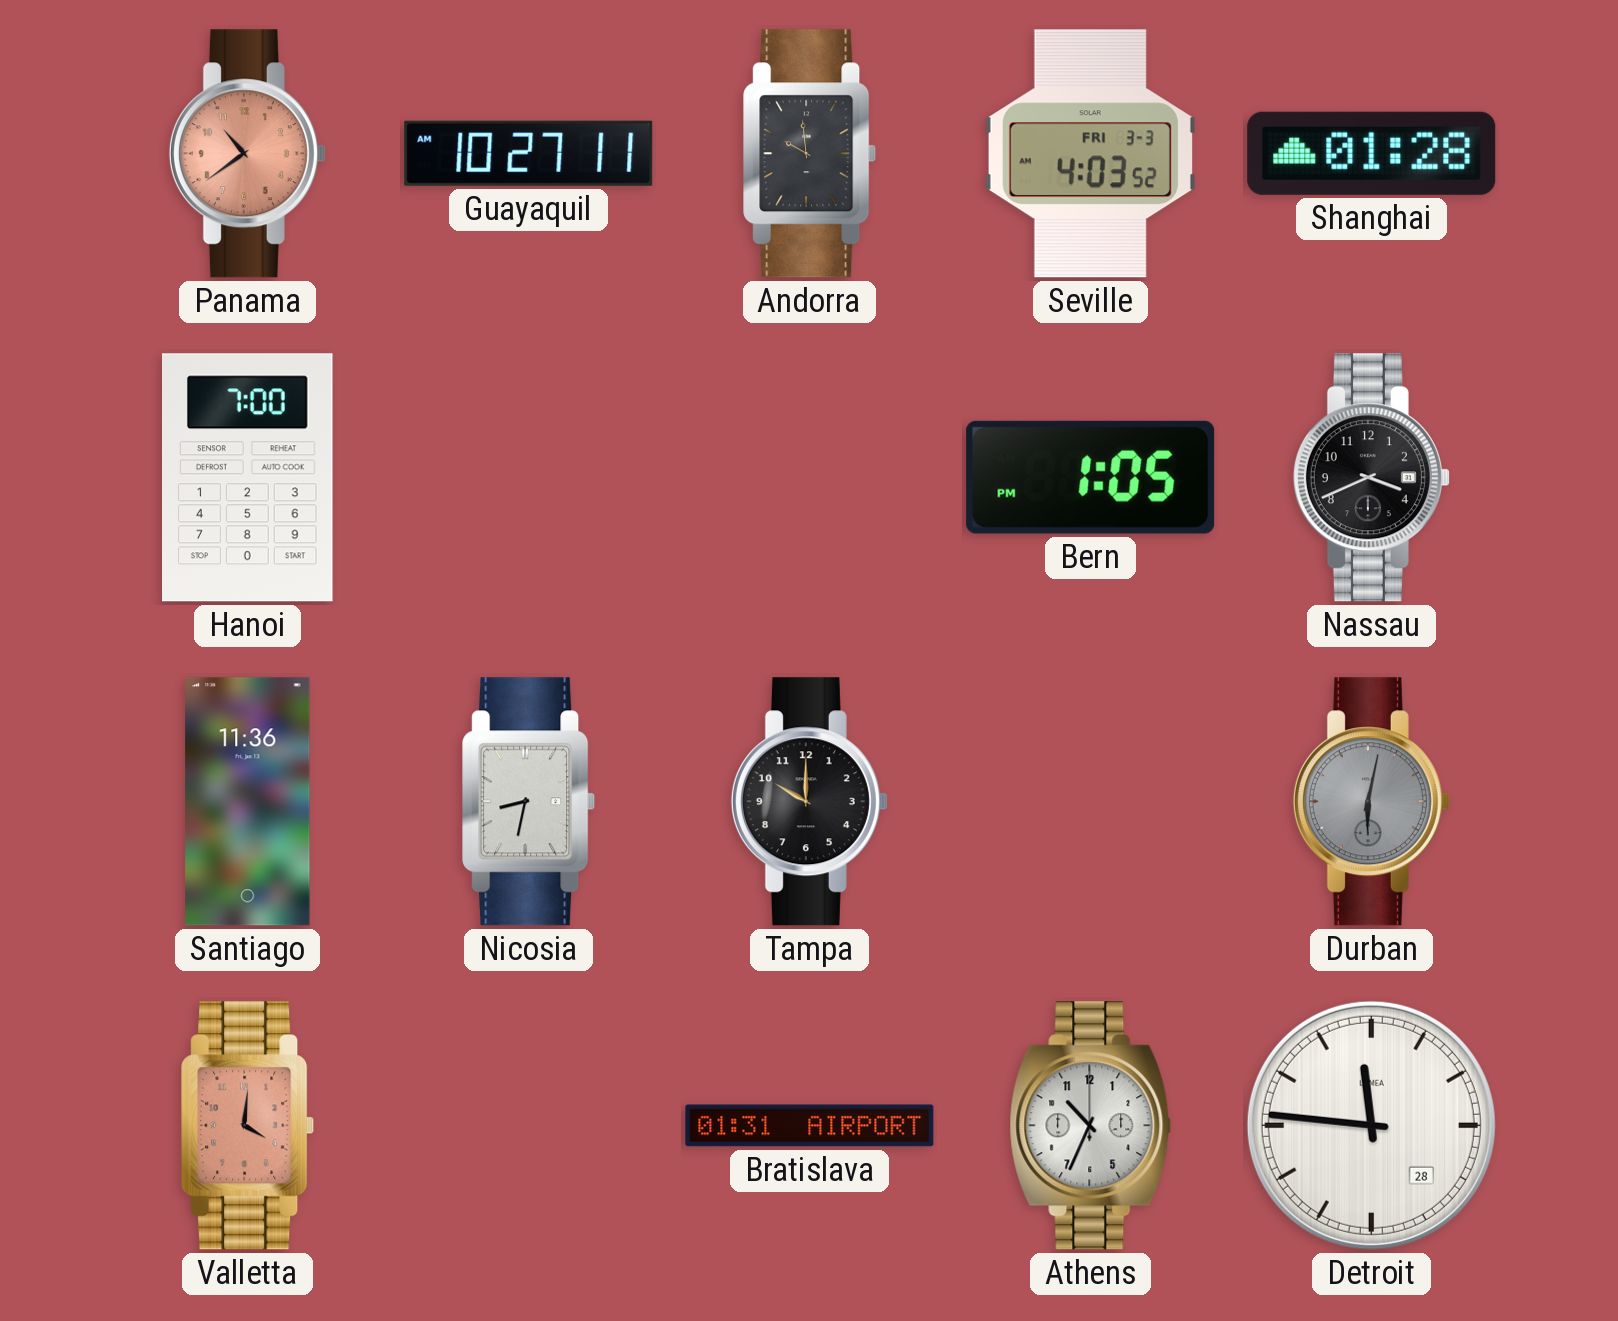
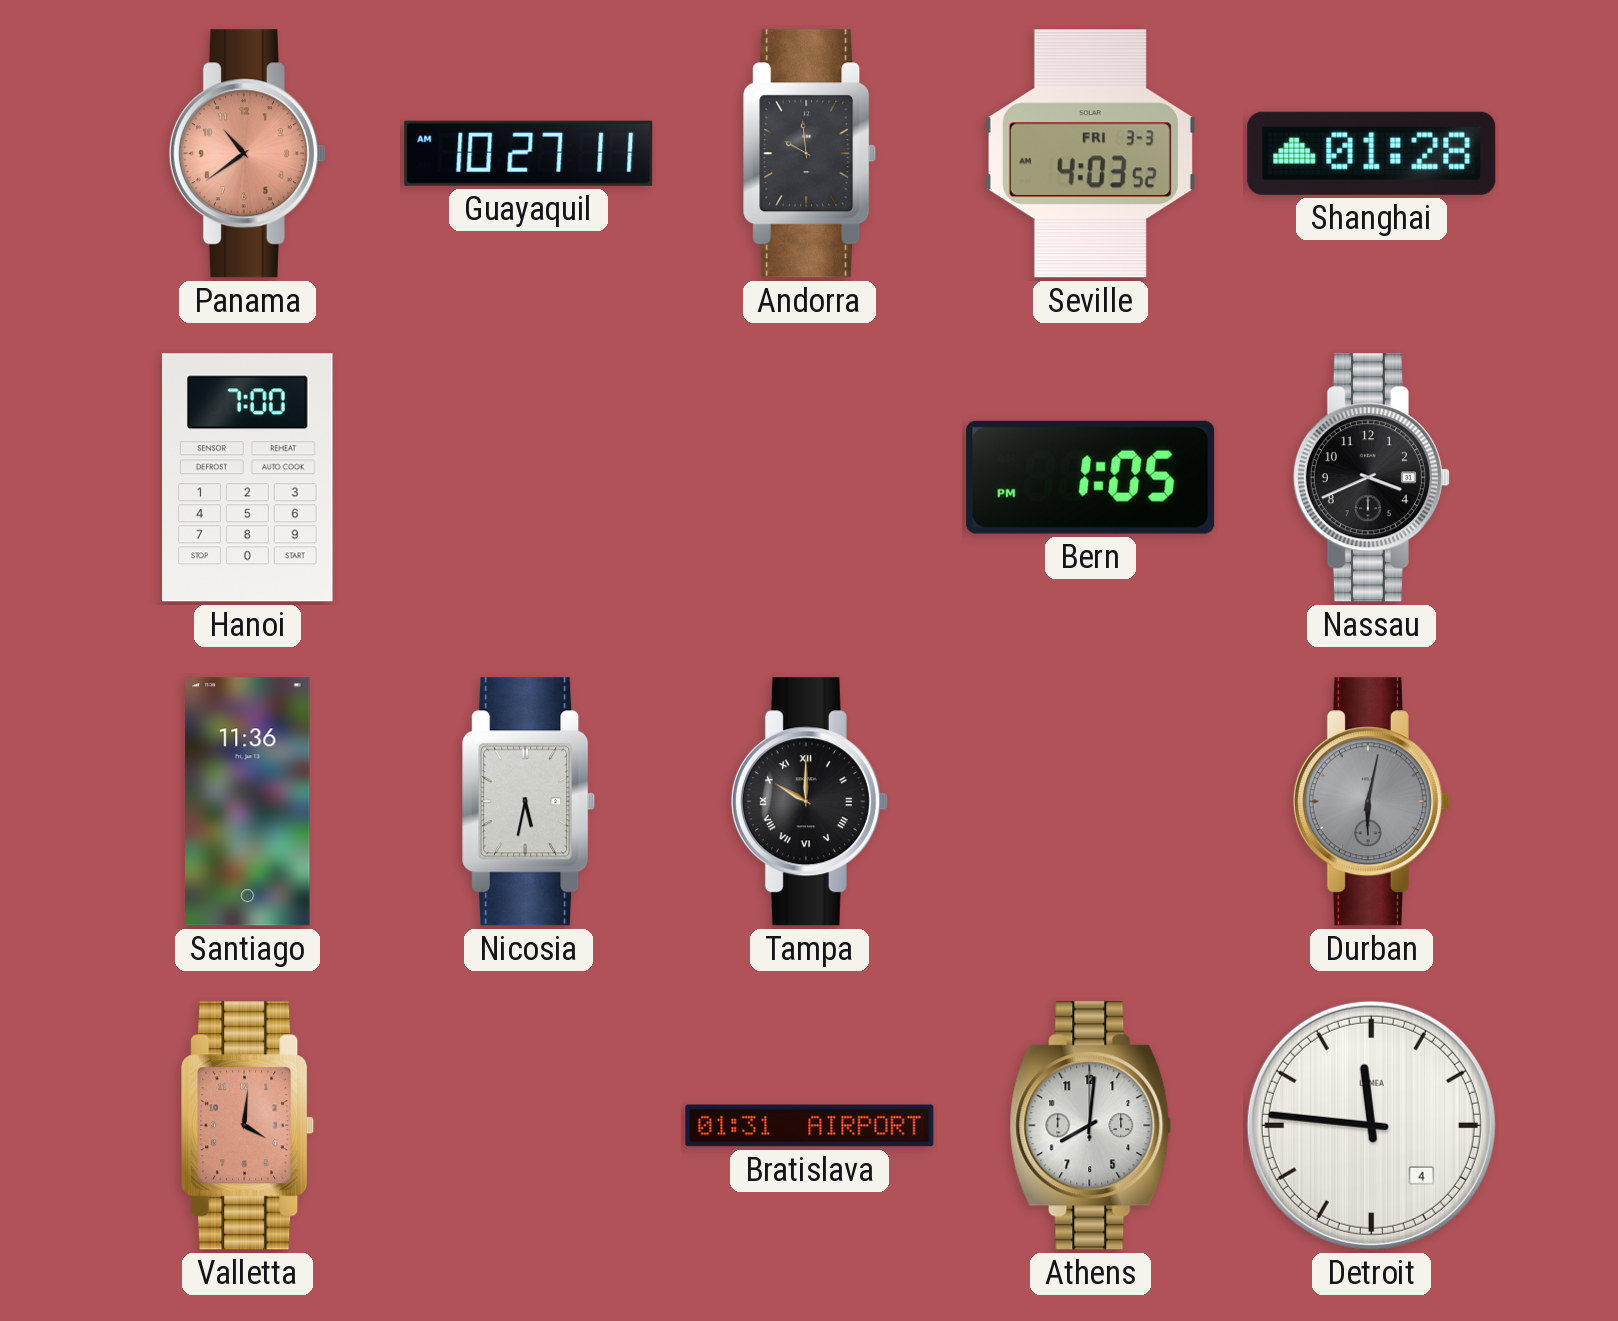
Nicosia: 8:32 -> 5:32 (529, 802)
Tampa numerals: Arabic -> Roman (809, 802)
Athens: 10:34 -> 8:01 (1091, 1126)
Detroit date: 28 -> 4 (1371, 1125)
